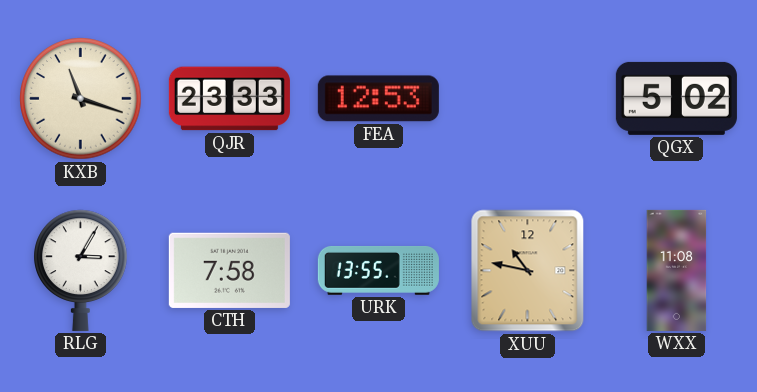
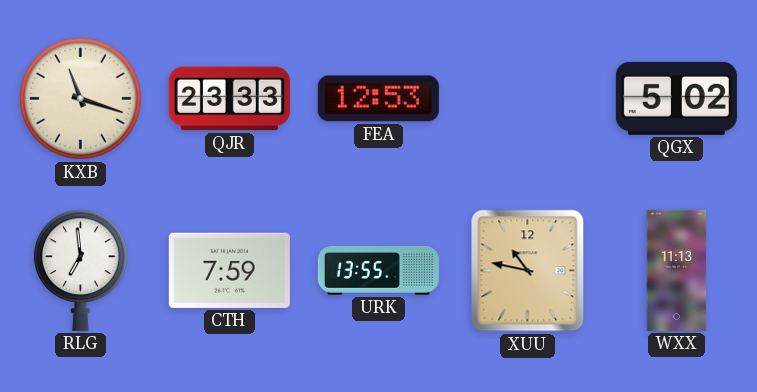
RLG: 3:05 -> 6:59 (81, 270)
CTH: 7:58 -> 7:59 (229, 270)
WXX: 11:08 -> 11:13 (677, 270)
